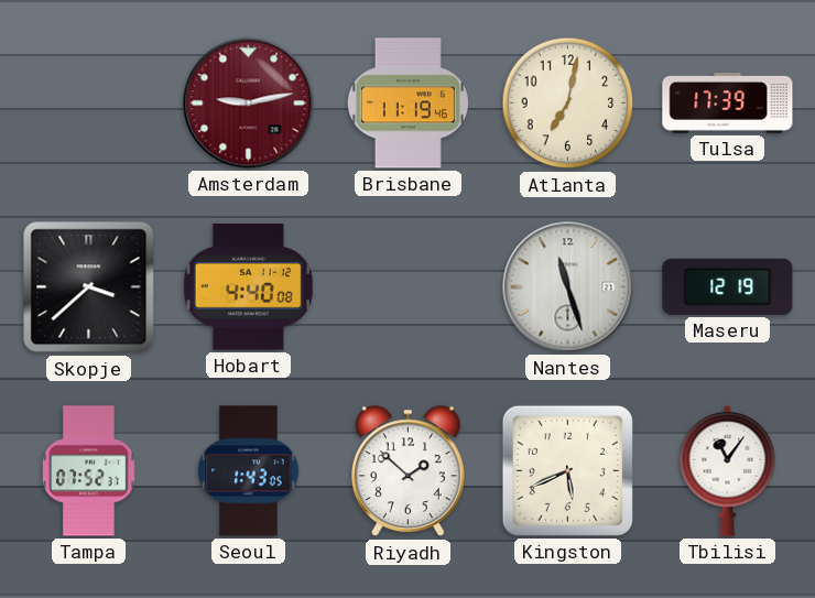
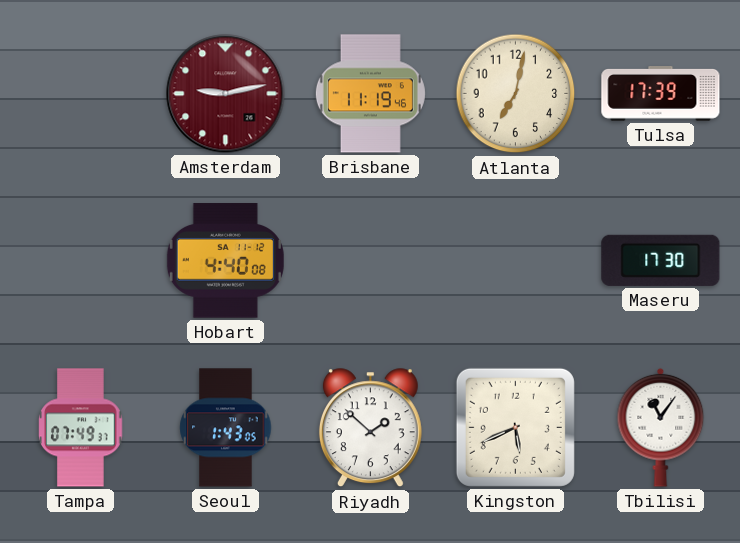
Skopje: 3:38 -> none (89, 287)
Nantes: 11:27 -> none (568, 287)
Maseru: 12:19 -> 17:30 (661, 260)
Tampa: 07:52 -> 07:49 (81, 428)
